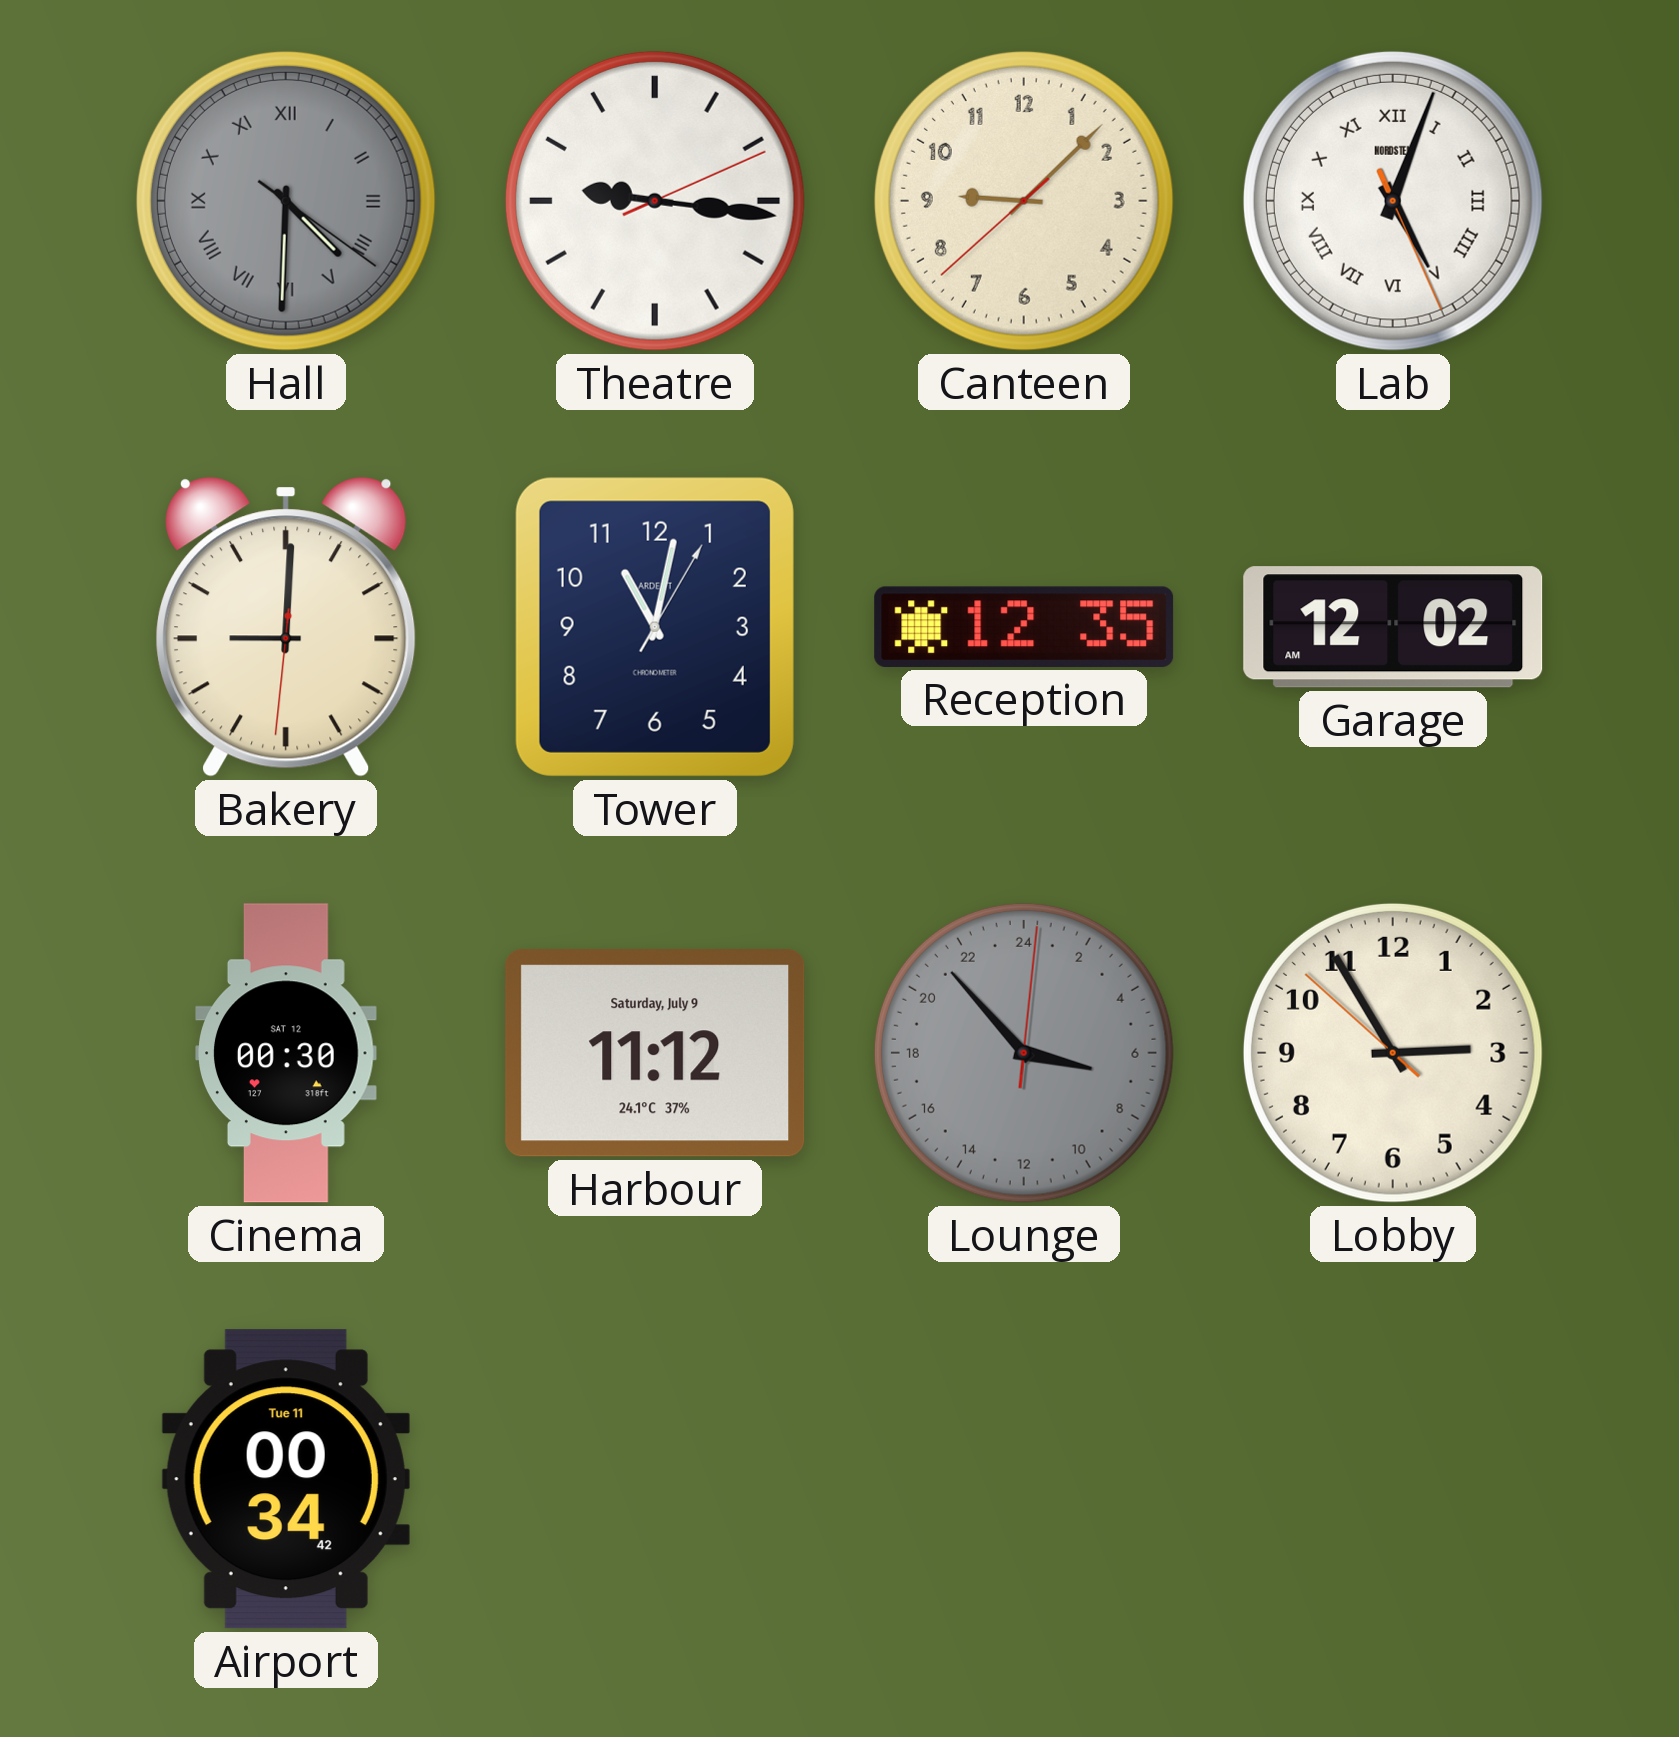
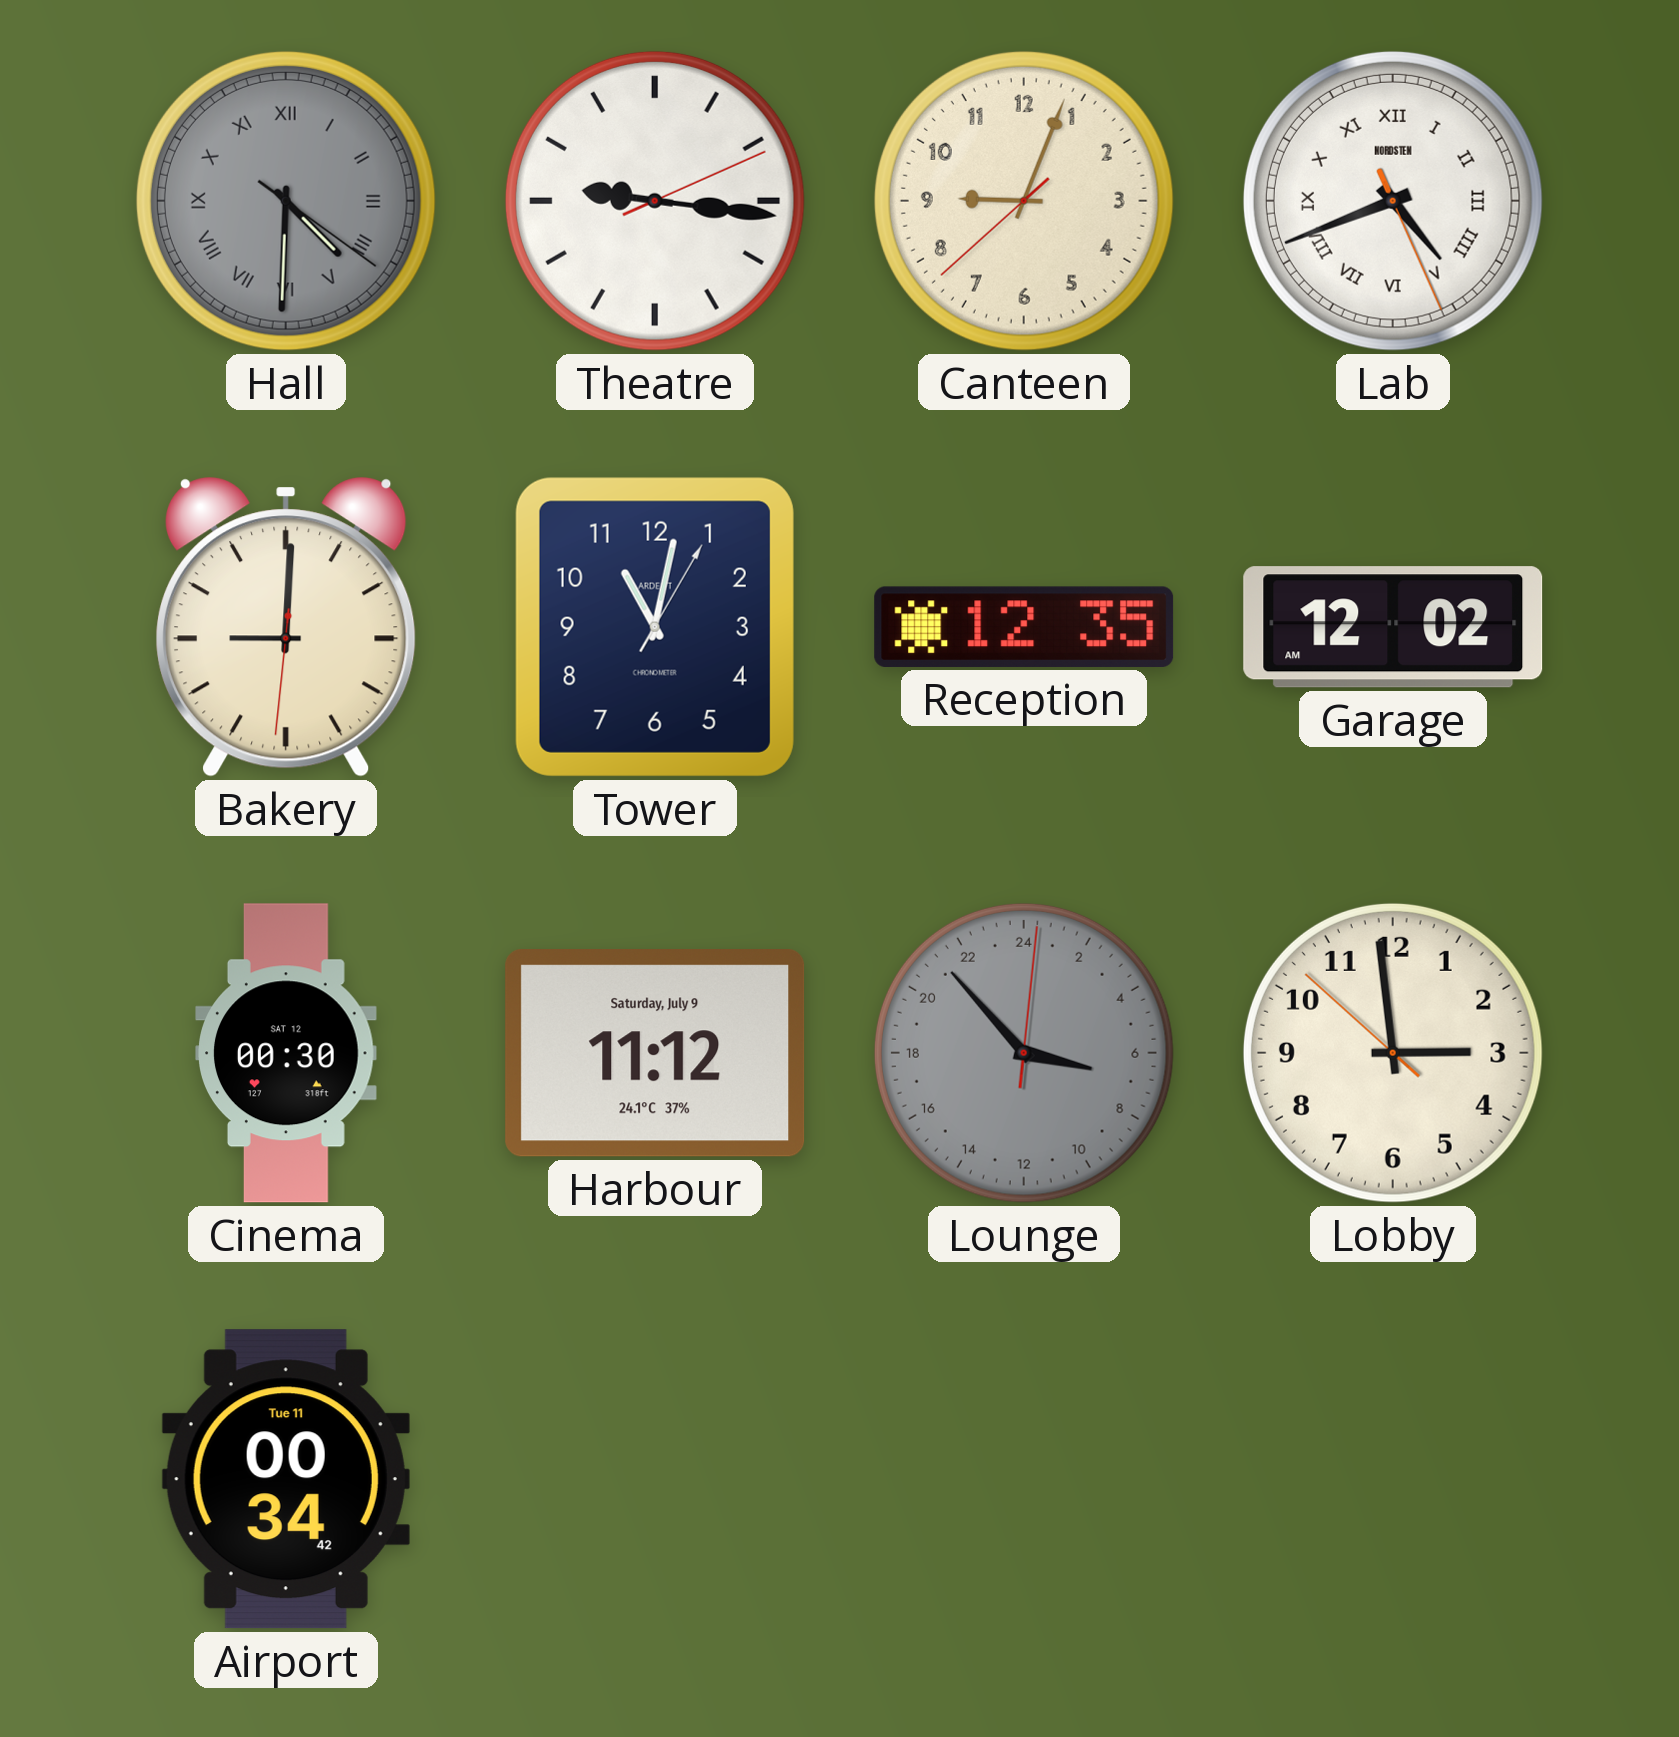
Canteen: 9:07 -> 9:03 (1024, 201)
Lab: 5:03 -> 4:41 (1393, 201)
Lobby: 2:54 -> 2:58 (1393, 1053)
